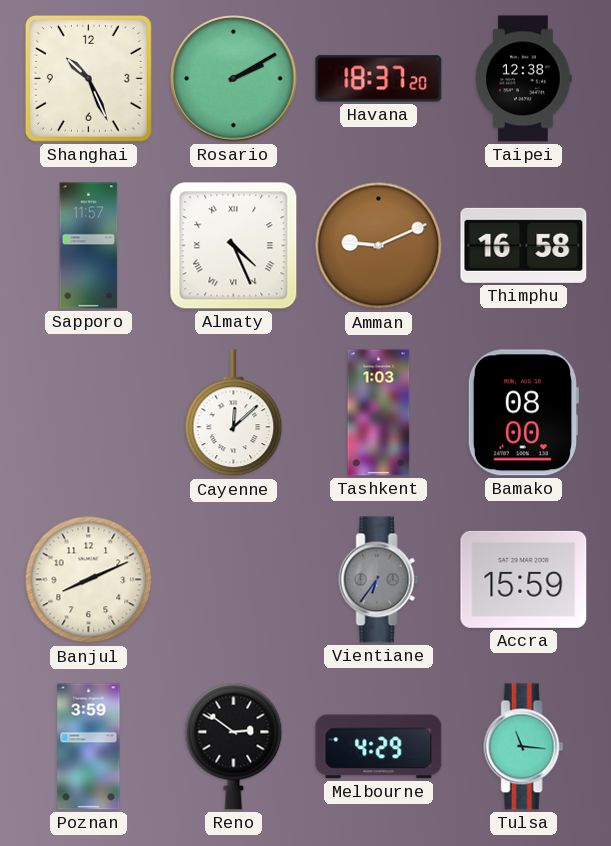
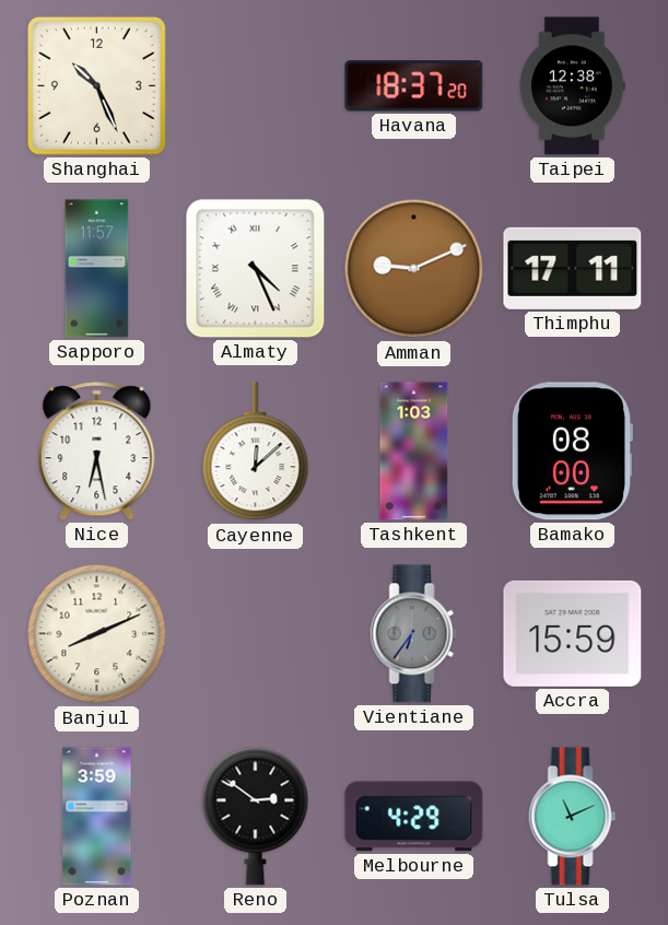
Rosario: 2:10 -> none (234, 79)
Thimphu: 16:58 -> 17:11 (573, 268)
Nice: none -> 6:28 (97, 452)
Tulsa: 11:16 -> 11:11 (573, 817)
